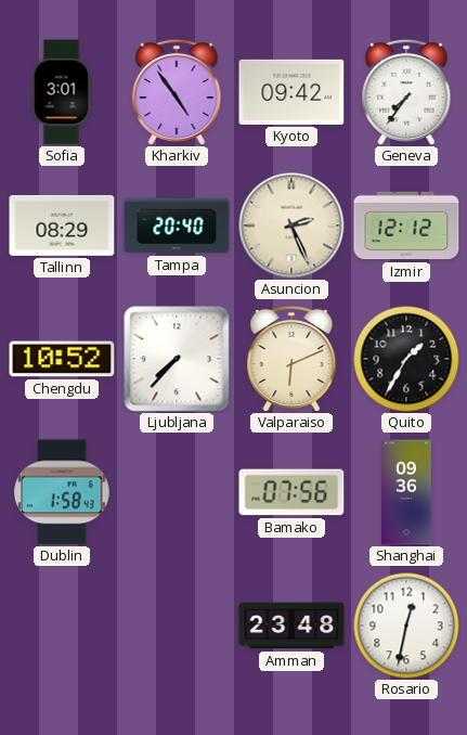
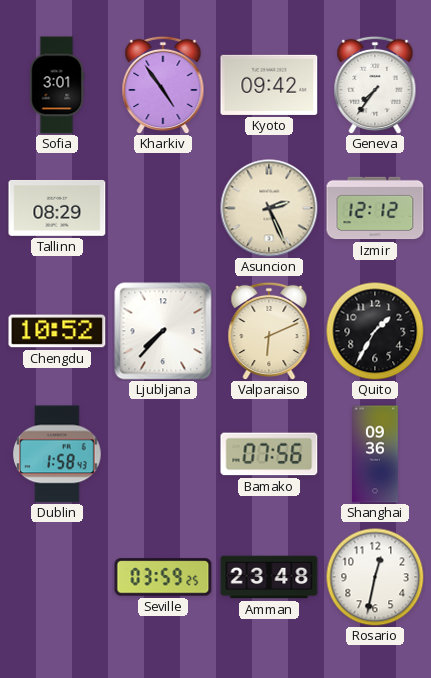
Tampa: 20:40 -> none (177, 225)
Seville: none -> 03:59 (163, 577)
